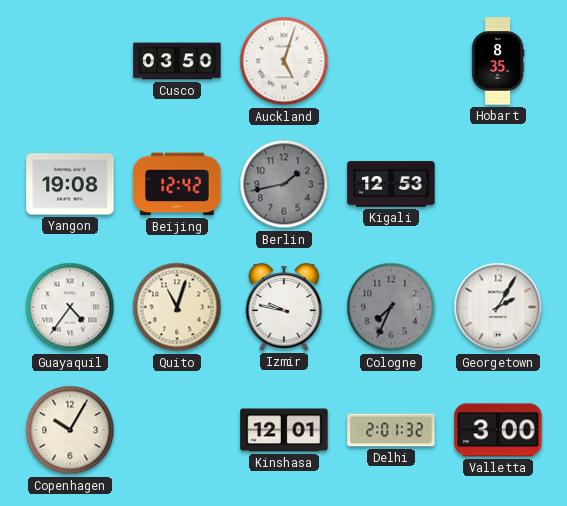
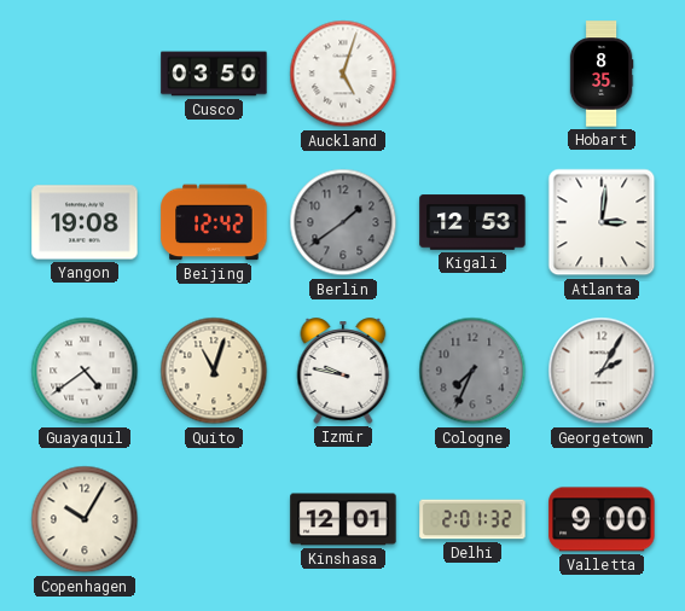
Berlin: 1:43 -> 1:39 (343, 222)
Atlanta: none -> 3:01 (602, 222)
Guayaquil: 4:36 -> 4:39 (85, 371)
Valletta: 3:00 -> 9:00 (602, 519)
